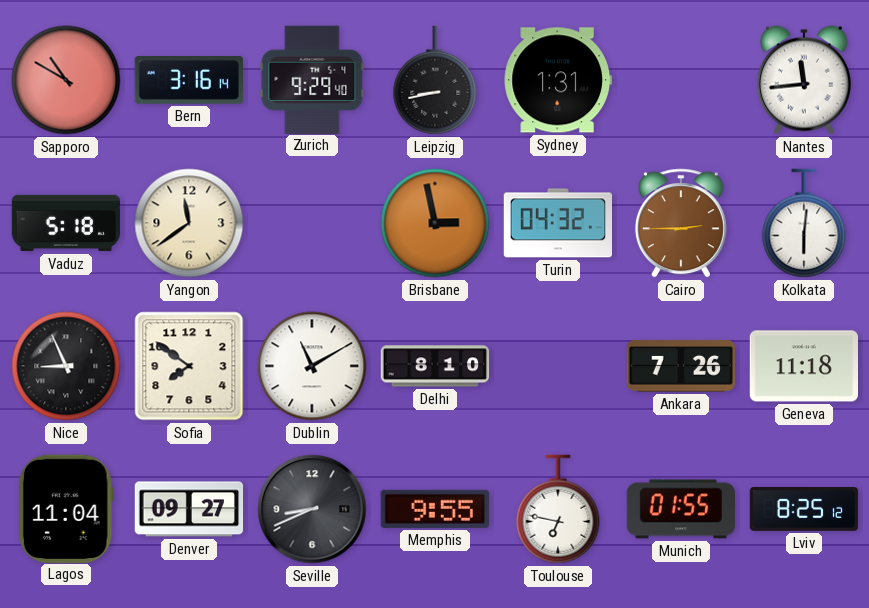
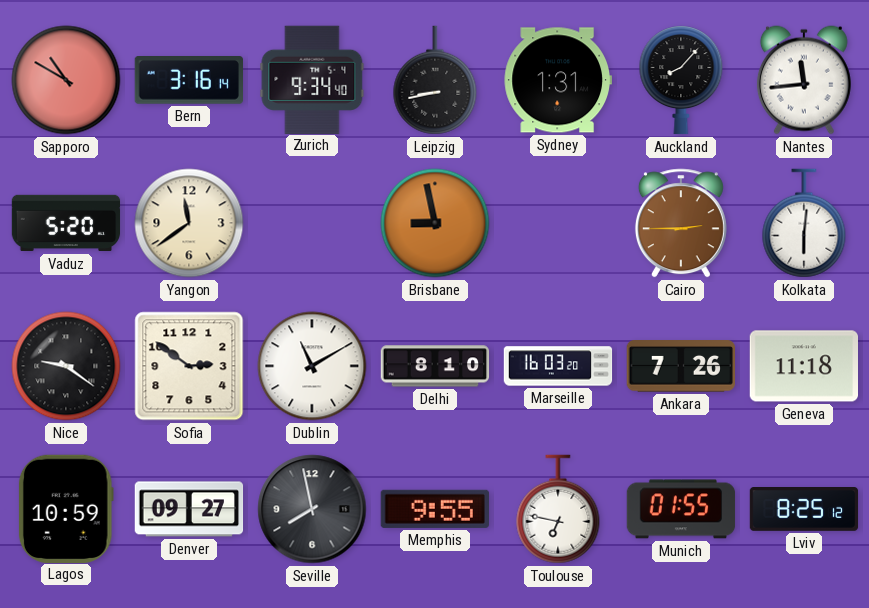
Zurich: 9:29 -> 9:34 (312, 79)
Auckland: none -> 8:07 (681, 81)
Vaduz: 5:18 -> 5:20 (66, 223)
Brisbane: 2:58 -> 8:58 (435, 223)
Turin: 04:32 -> none (557, 223)
Nice: 8:56 -> 9:21 (66, 366)
Sofia: 7:51 -> 2:51 (189, 366)
Marseille: none -> 16:03 (558, 366)
Lagos: 11:04 -> 10:59 (66, 508)
Seville: 8:41 -> 7:58 (312, 509)
